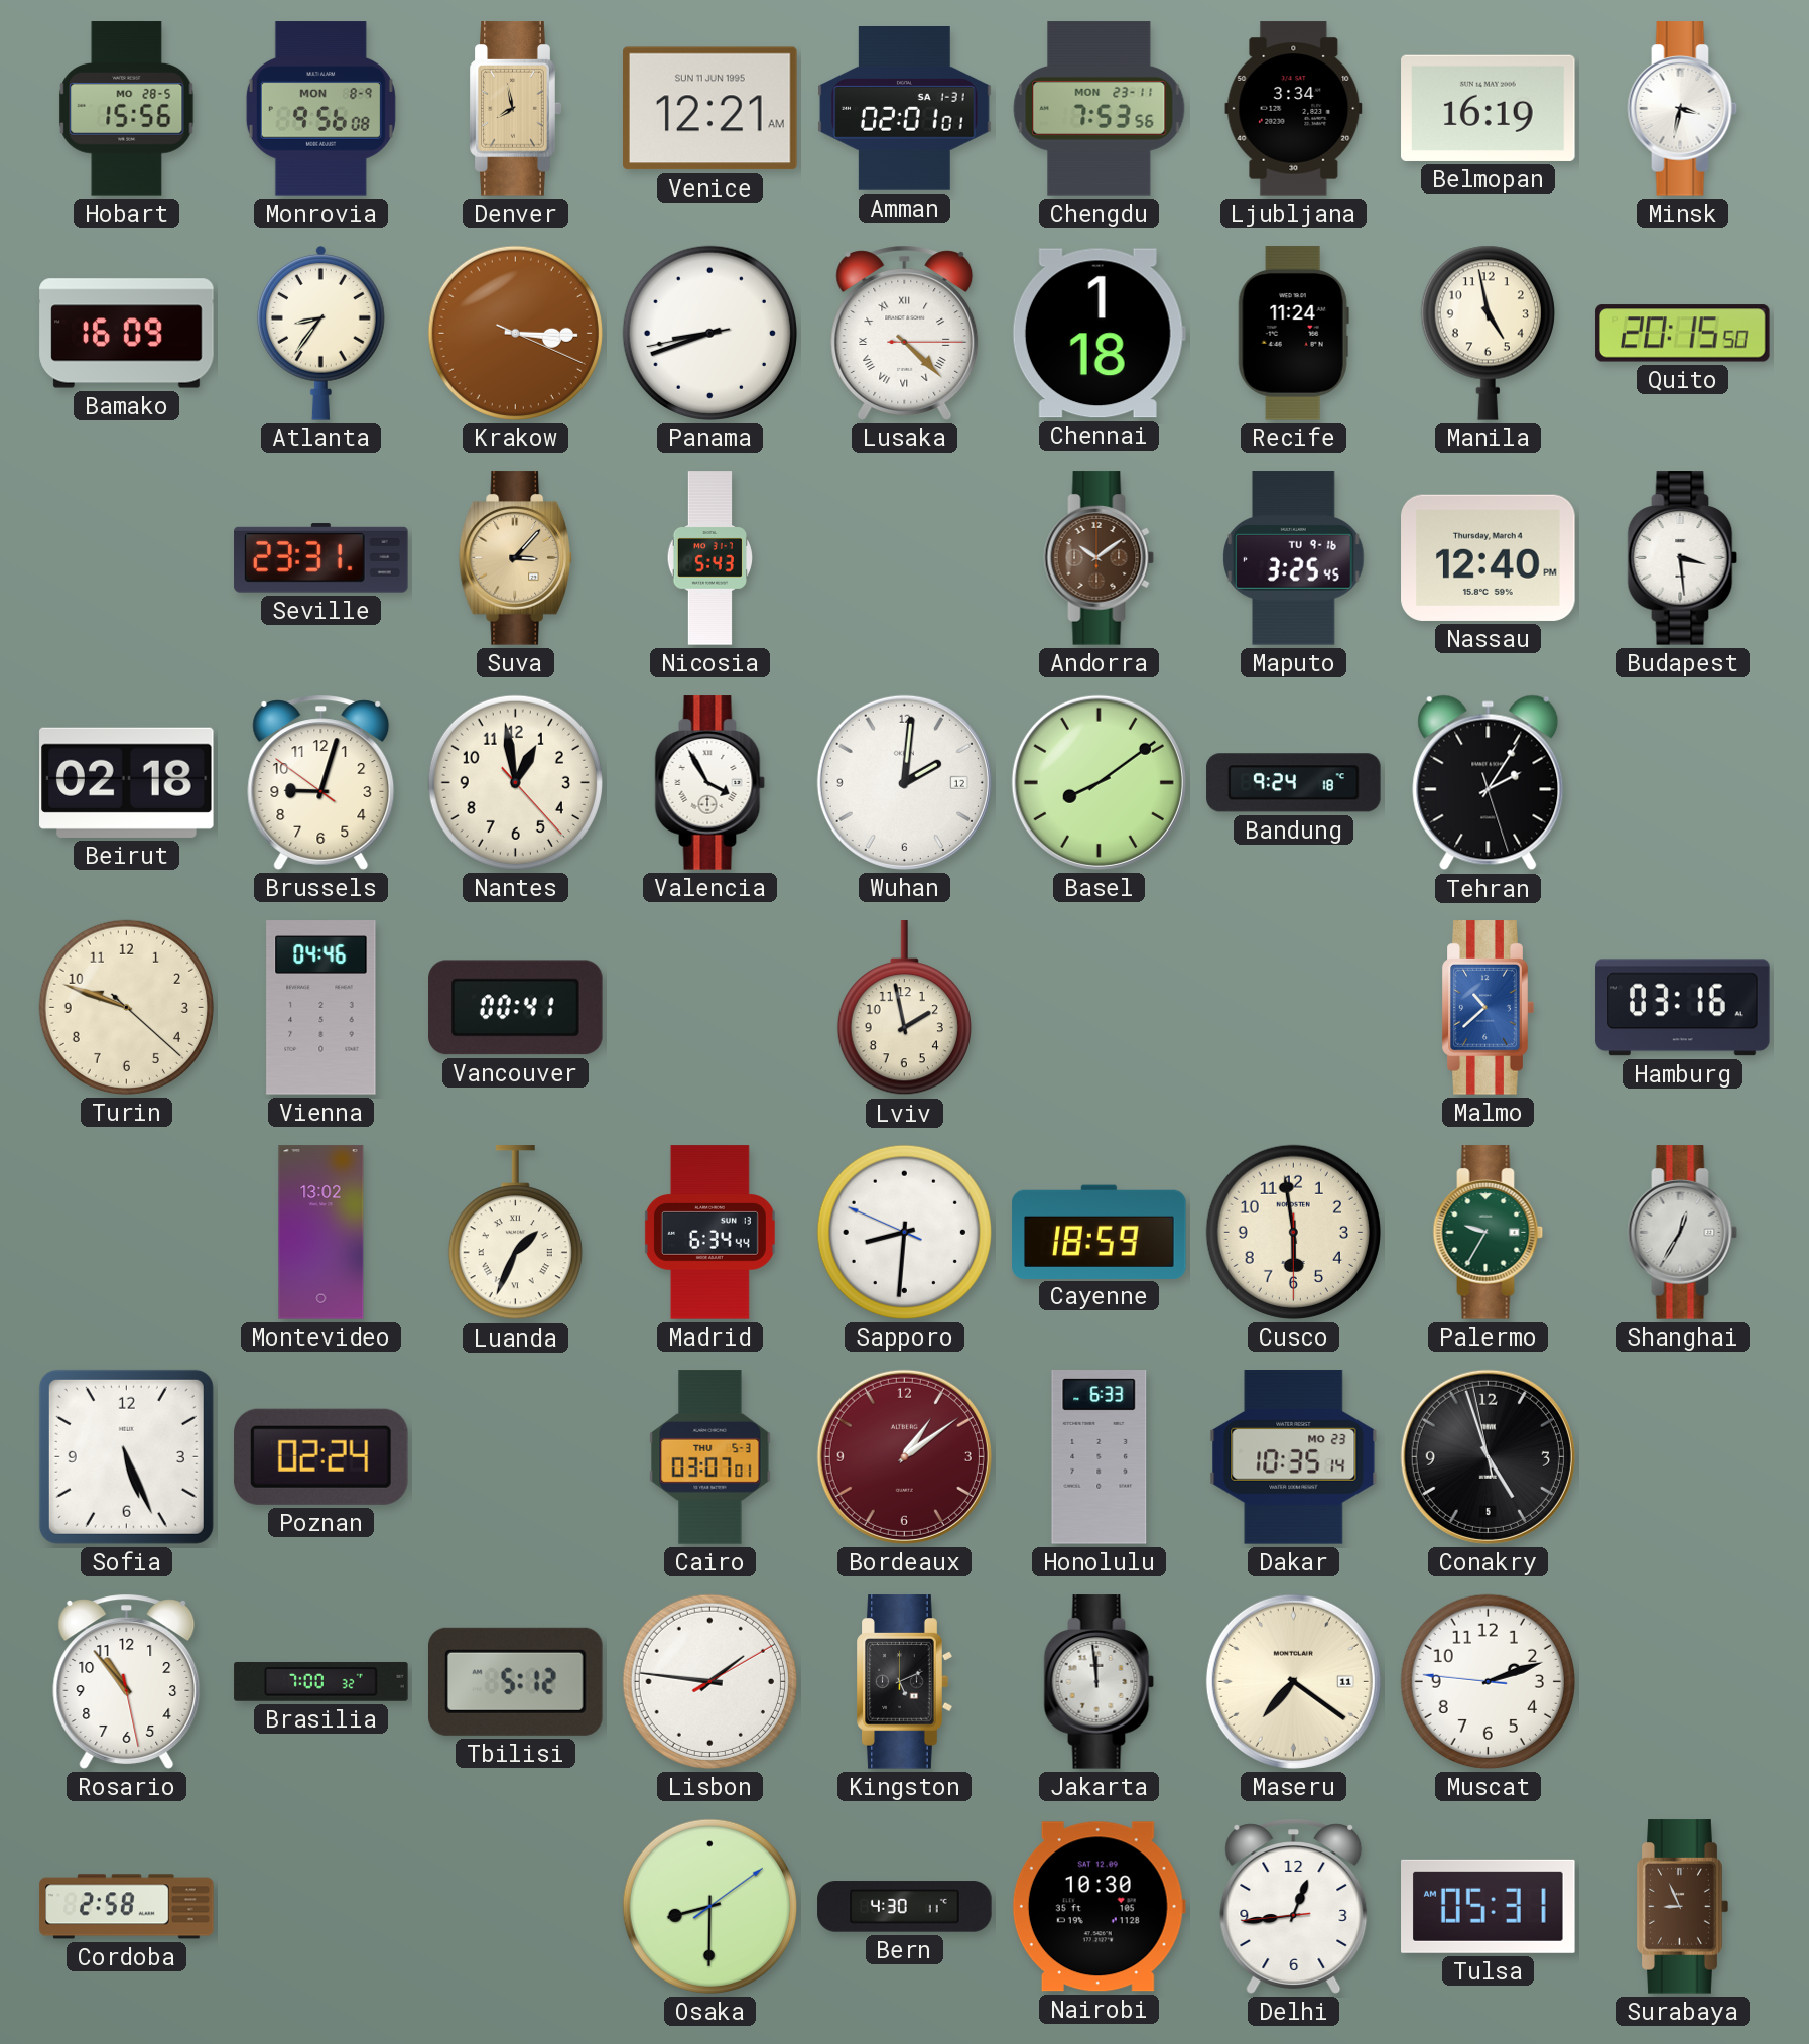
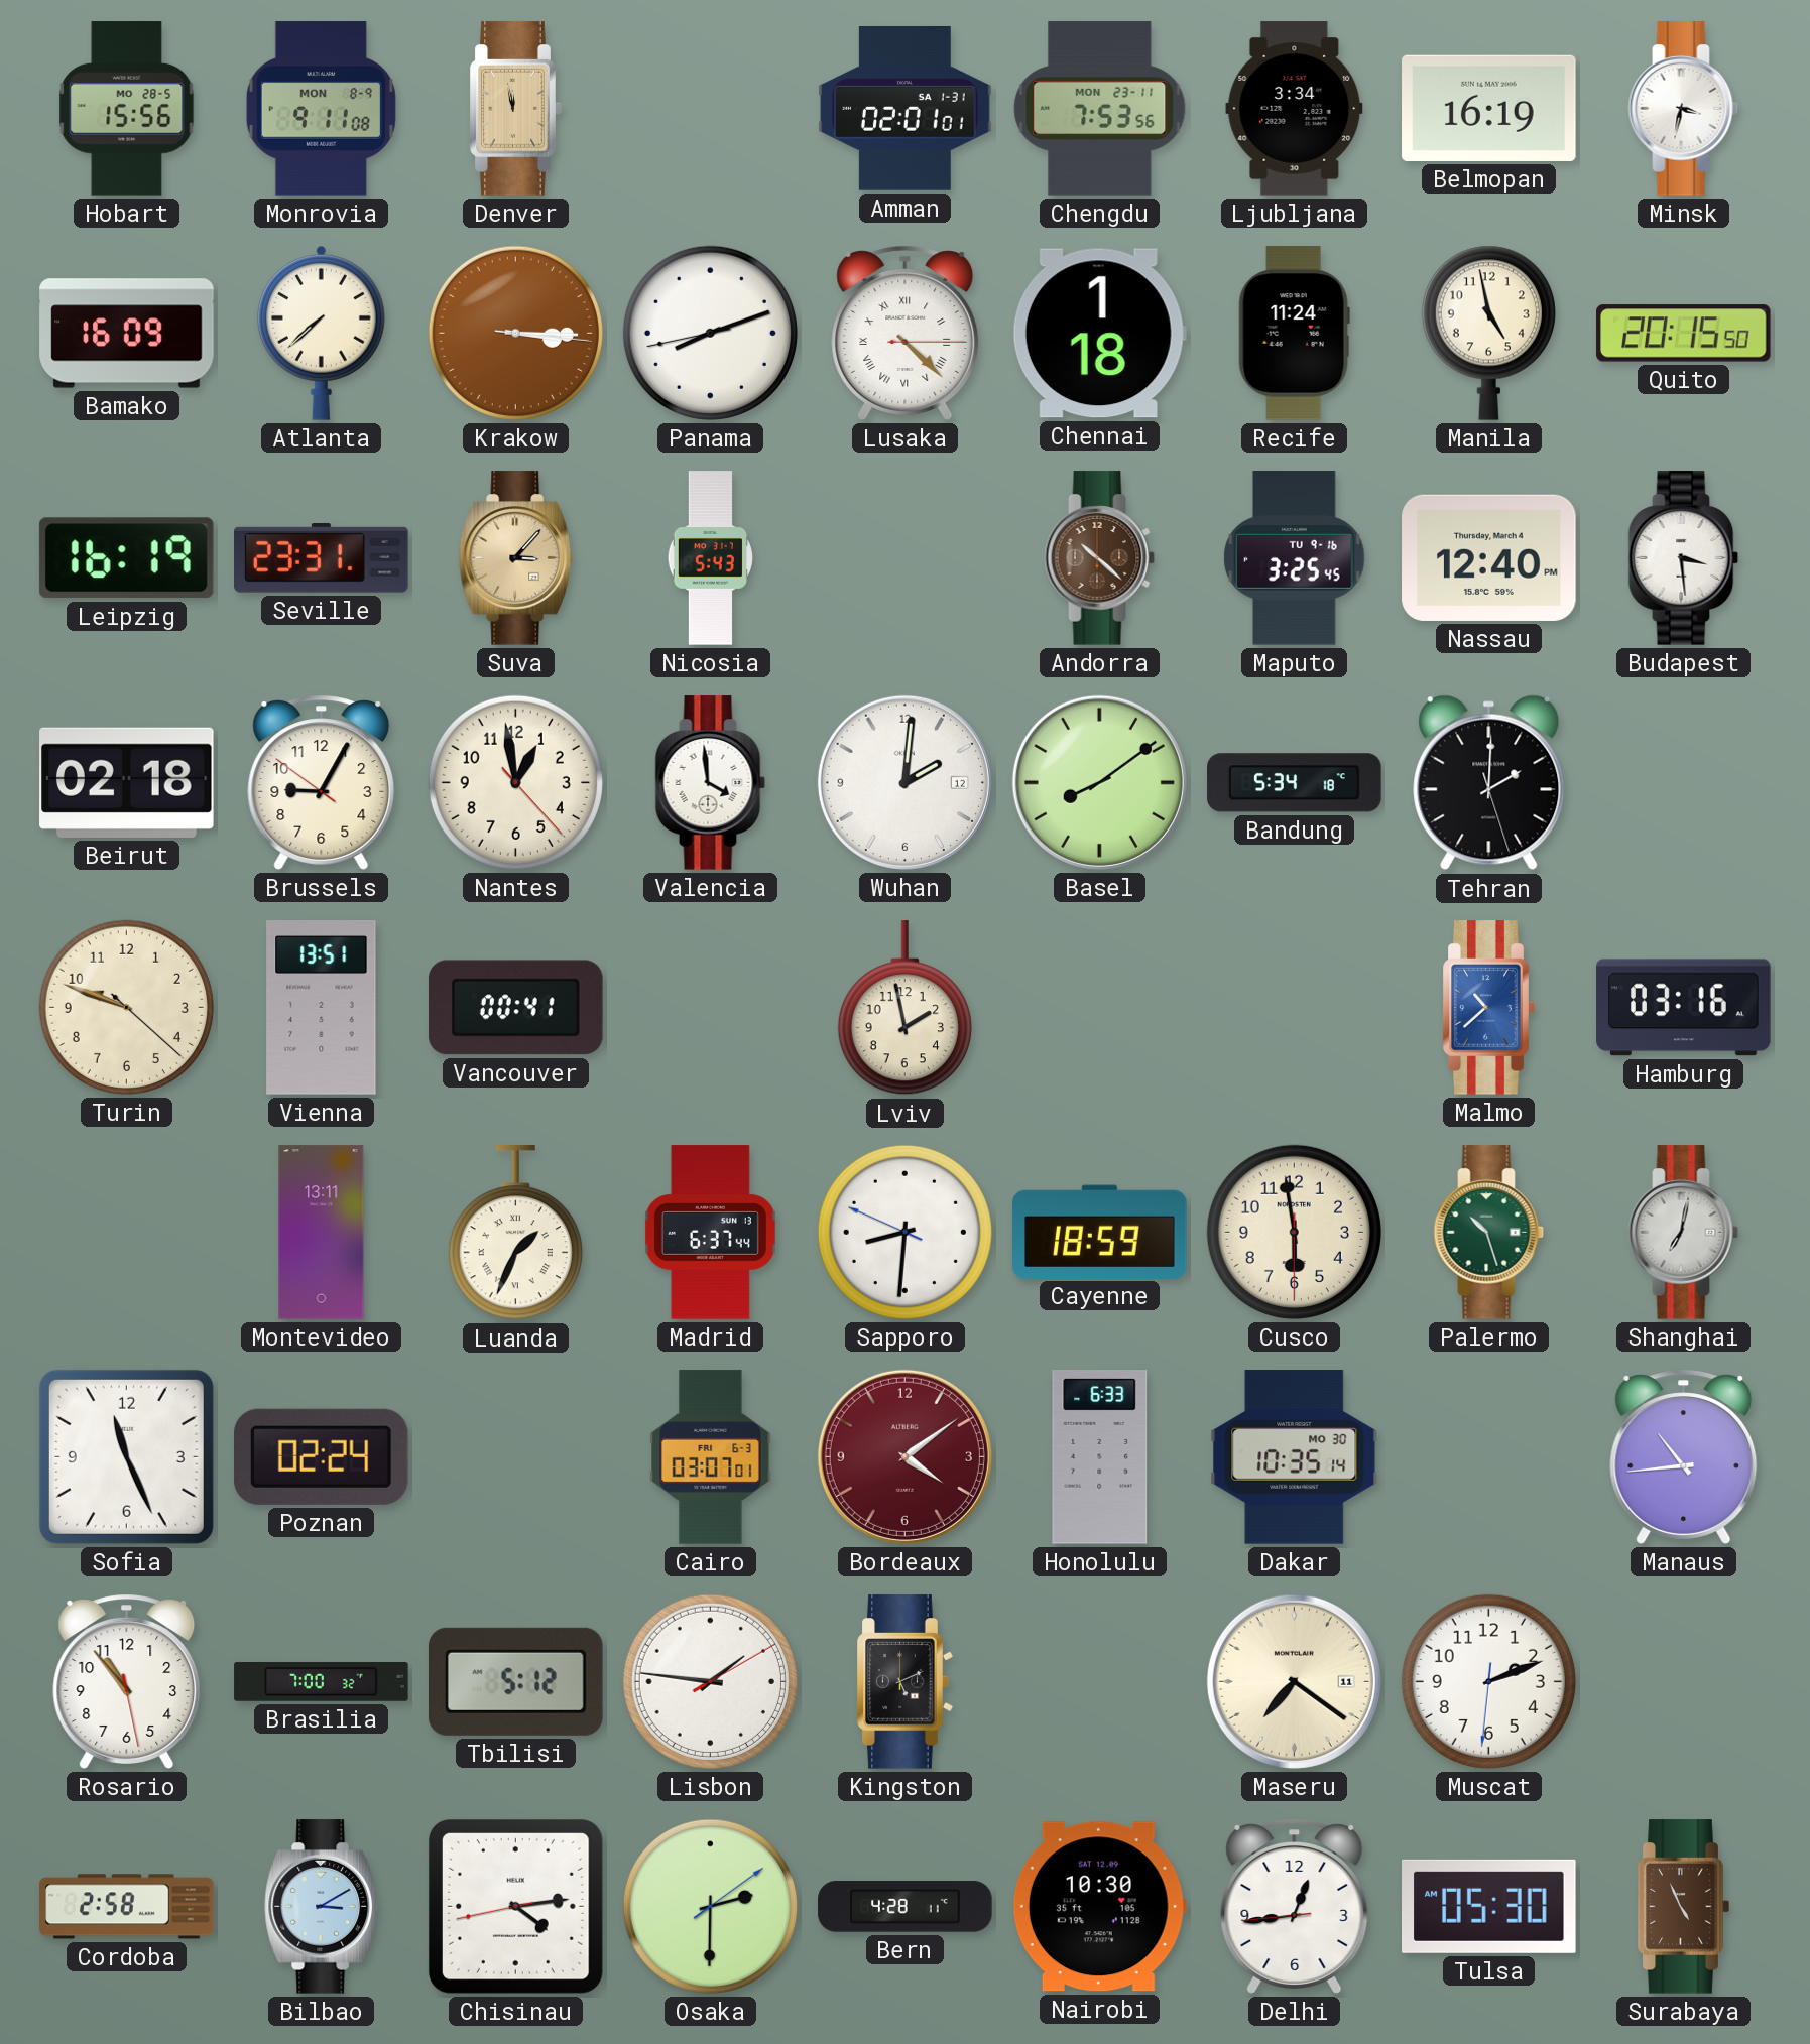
Monrovia: 9:56 -> 9:11 (321, 109)
Denver: 7:58 -> 11:58 (515, 109)
Venice: 12:21 -> none (710, 109)
Atlanta: 8:36 -> 7:38 (321, 334)
Krakow: 3:15:19 -> 3:15:16 (515, 333)
Panama: 8:41 -> 8:11 (710, 333)
Leipzig: none -> 16:19 (126, 558)
Andorra: 10:09 -> 10:22 (1100, 558)
Brussels: 9:02 -> 9:04 (322, 782)
Valencia: 3:55 -> 3:59 (711, 783)
Bandung: 9:24 -> 5:34 (1295, 783)
Tehran: 2:05 -> 2:00 (1489, 783)
Vienna: 04:46 -> 13:51 (322, 1008)
Montevideo: 13:02 -> 13:11 (322, 1233)
Madrid: 6:34 -> 6:37 (710, 1233)
Palermo: 9:35 -> 10:27 (1489, 1233)
Shanghai: 12:35 -> 7:02 (1684, 1233)
Sofia: 5:26 -> 11:26 (126, 1456)
Cairo date: THU 5-3 -> FRI 6-3 (711, 1457)
Bordeaux: 1:09 -> 4:09 (904, 1456)
Dakar date: MO 23 -> MO 30 (1295, 1457)
Conakry: 4:56 -> none (1488, 1456)
Manaus: none -> 10:44 (1684, 1456)
Jakarta: 11:59 -> none (1100, 1682)
Muscat: 2:11:46 -> 2:11:31 (1488, 1681)
Bilbao: none -> 3:10 (321, 1907)
Chisinau: none -> 4:13 (515, 1906)
Osaka: 8:30 -> 2:30 (710, 1906)
Bern: 4:30 -> 4:28 (906, 1907)
Tulsa: 05:31 -> 05:30 (1489, 1906)
Surabaya: 8:56 -> 4:56 (1683, 1907)
